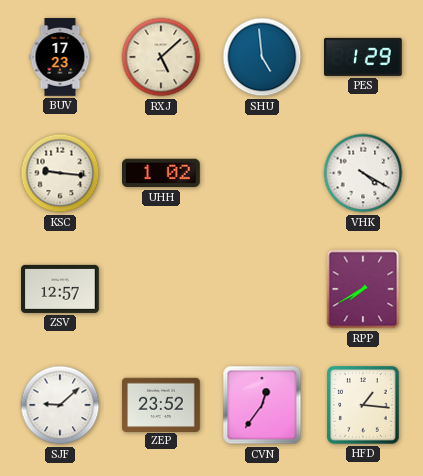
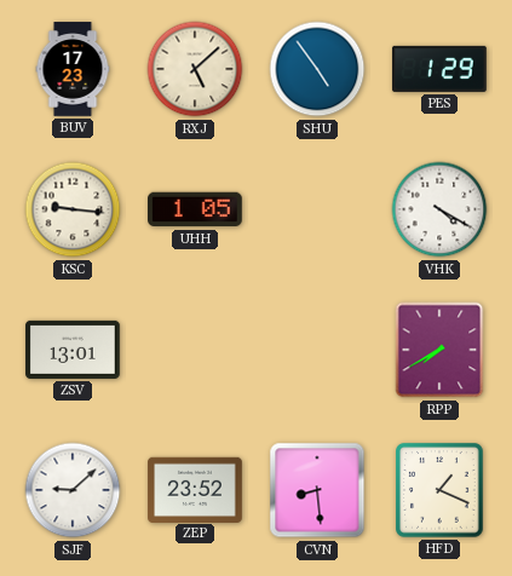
SHU: 4:59 -> 4:54 (317, 69)
UHH: 1:02 -> 1:05 (196, 209)
ZSV: 12:57 -> 13:01 (73, 350)
CVN: 12:36 -> 8:29 (317, 490)
HFD: 1:16 -> 1:19 (441, 490)
